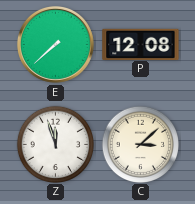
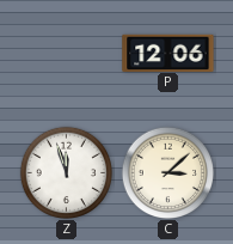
E: 7:38 -> none (55, 44)
P: 12:08 -> 12:06 (168, 53)
